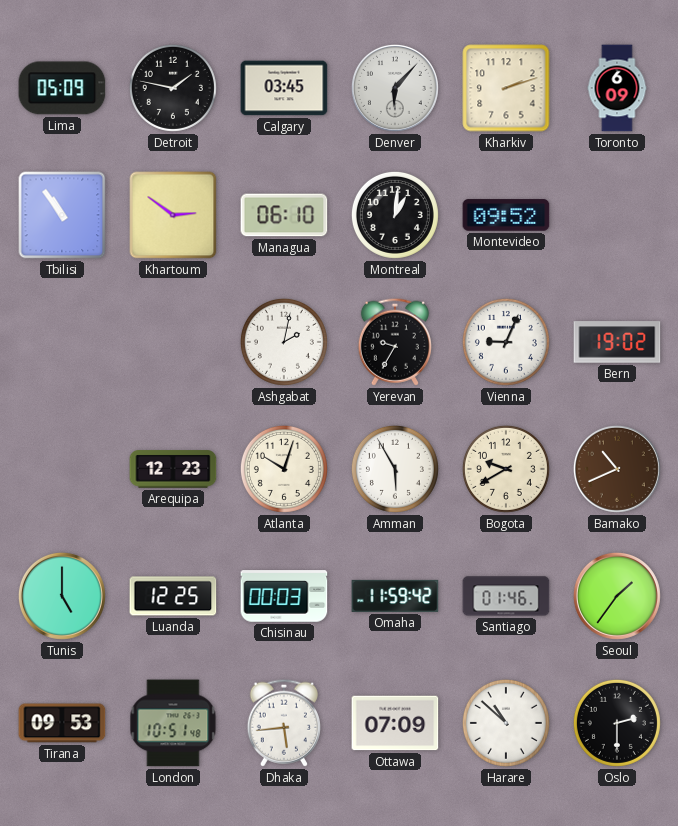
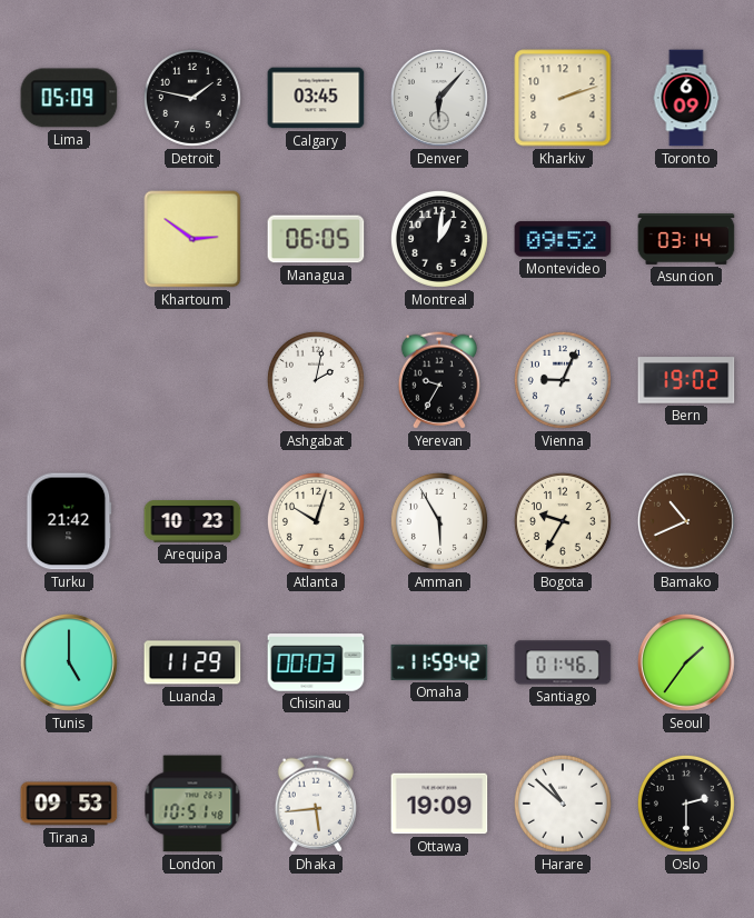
Tbilisi: 10:54 -> none (62, 215)
Managua: 06:10 -> 06:05 (316, 239)
Asuncion: none -> 03:14 (686, 240)
Turku: none -> 21:42 (69, 521)
Arequipa: 12:23 -> 10:23 (192, 521)
Bogota: 9:40 -> 9:35 (563, 521)
Luanda: 12:25 -> 11:29 (192, 662)
Ottawa: 07:09 -> 19:09 (439, 804)
